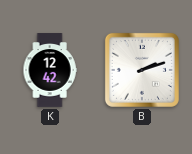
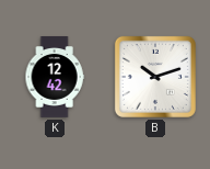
B: 2:12 -> 10:12 (155, 77)
